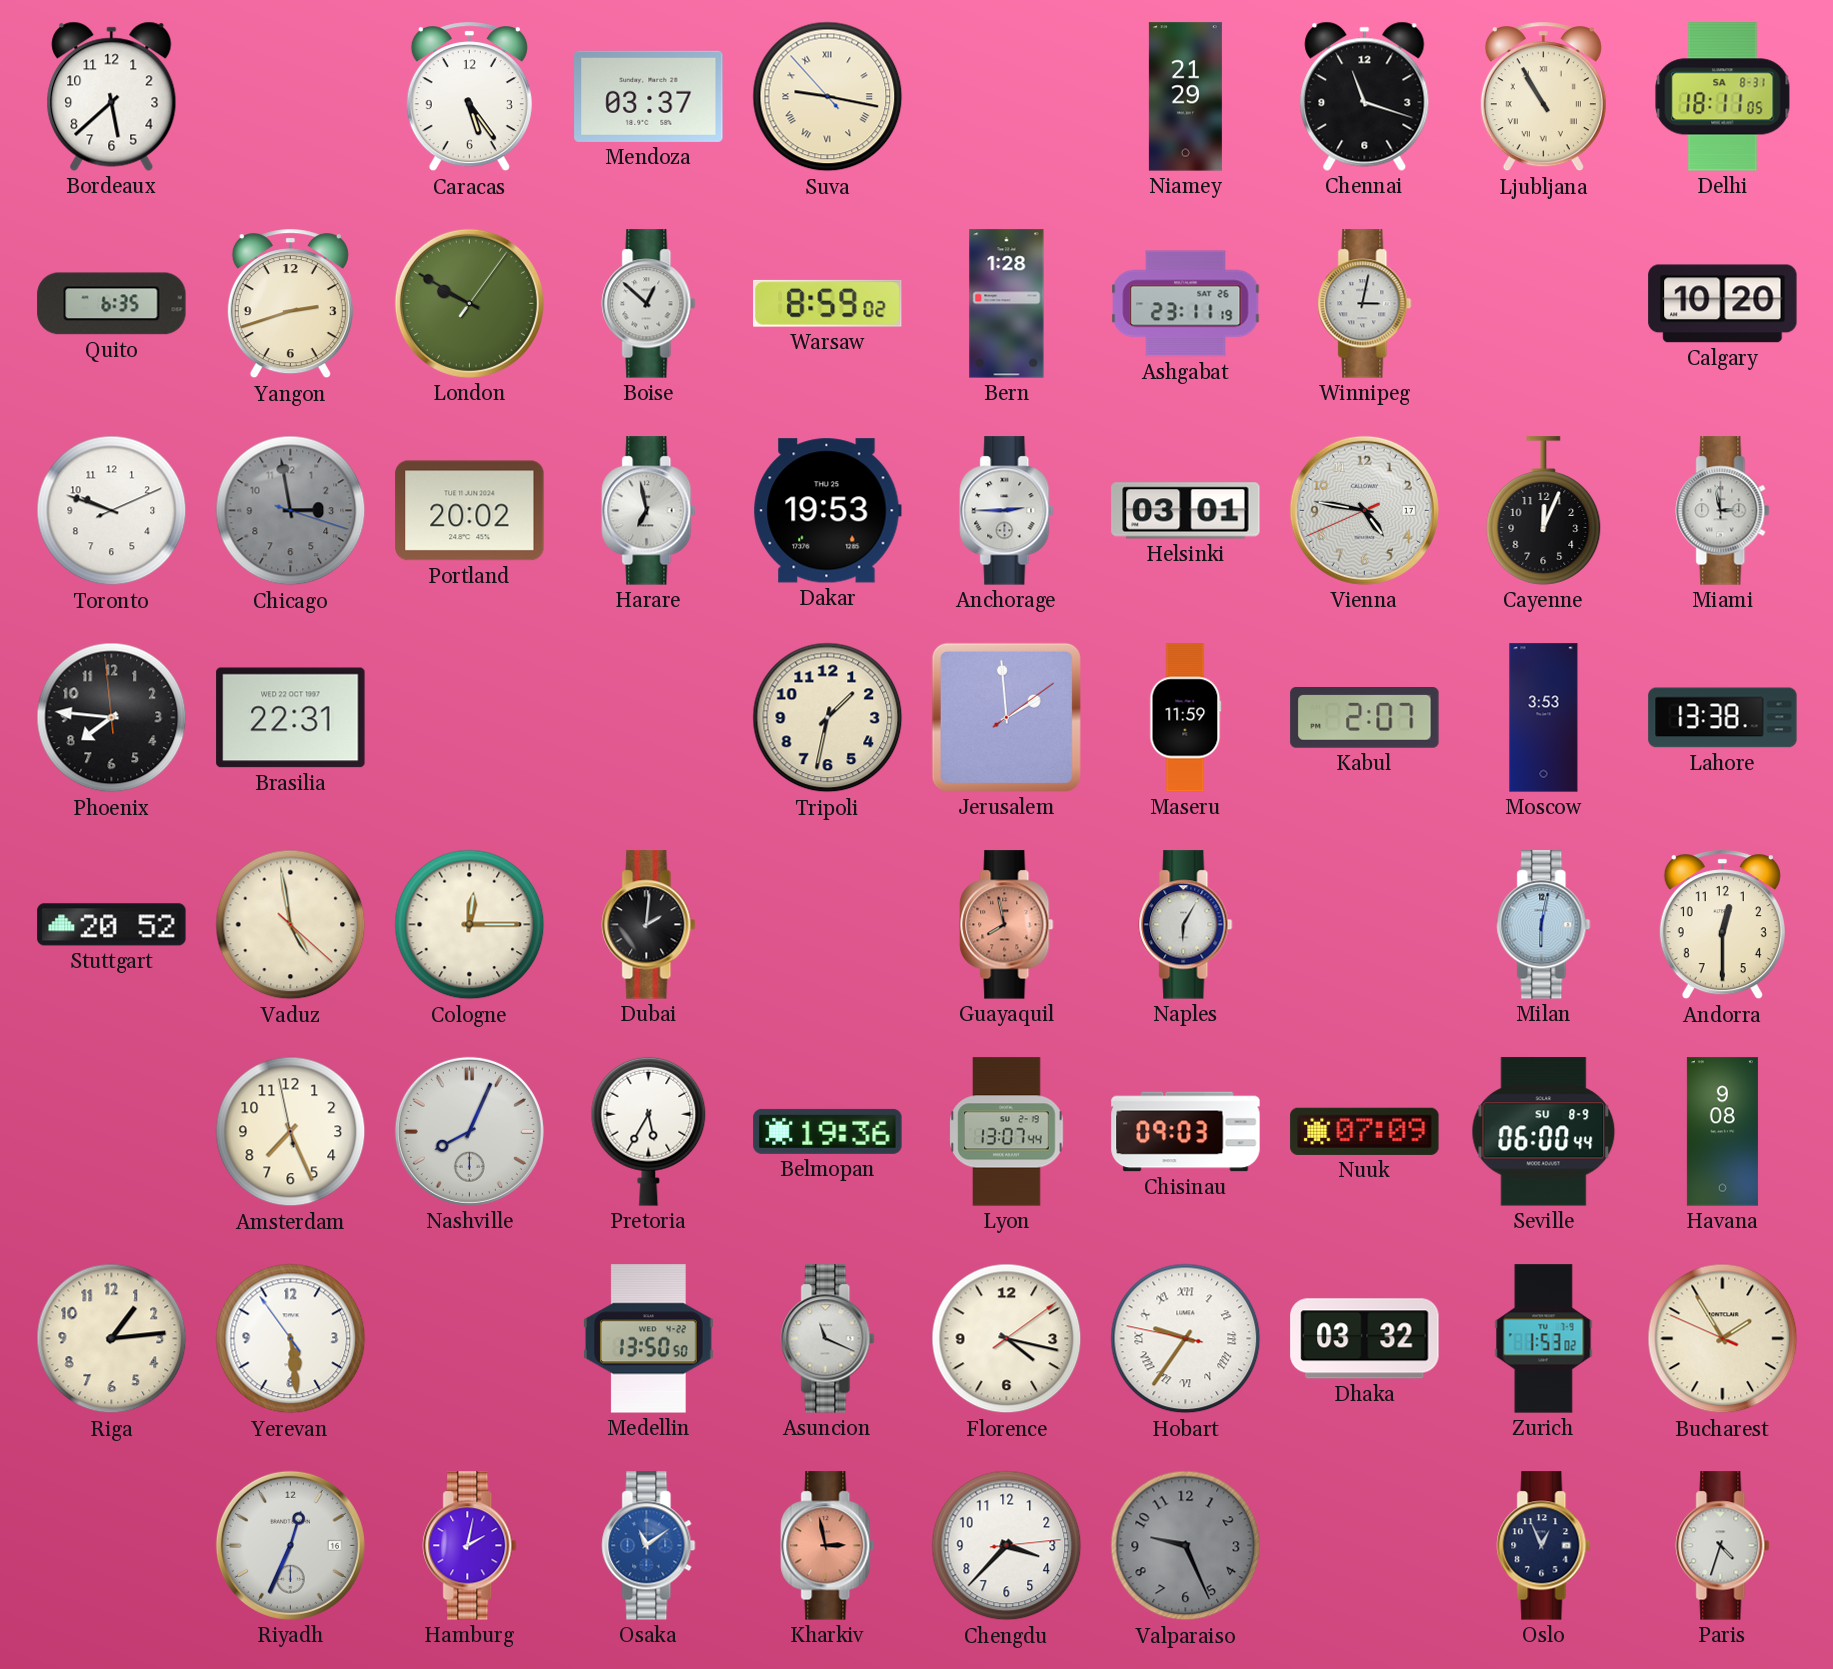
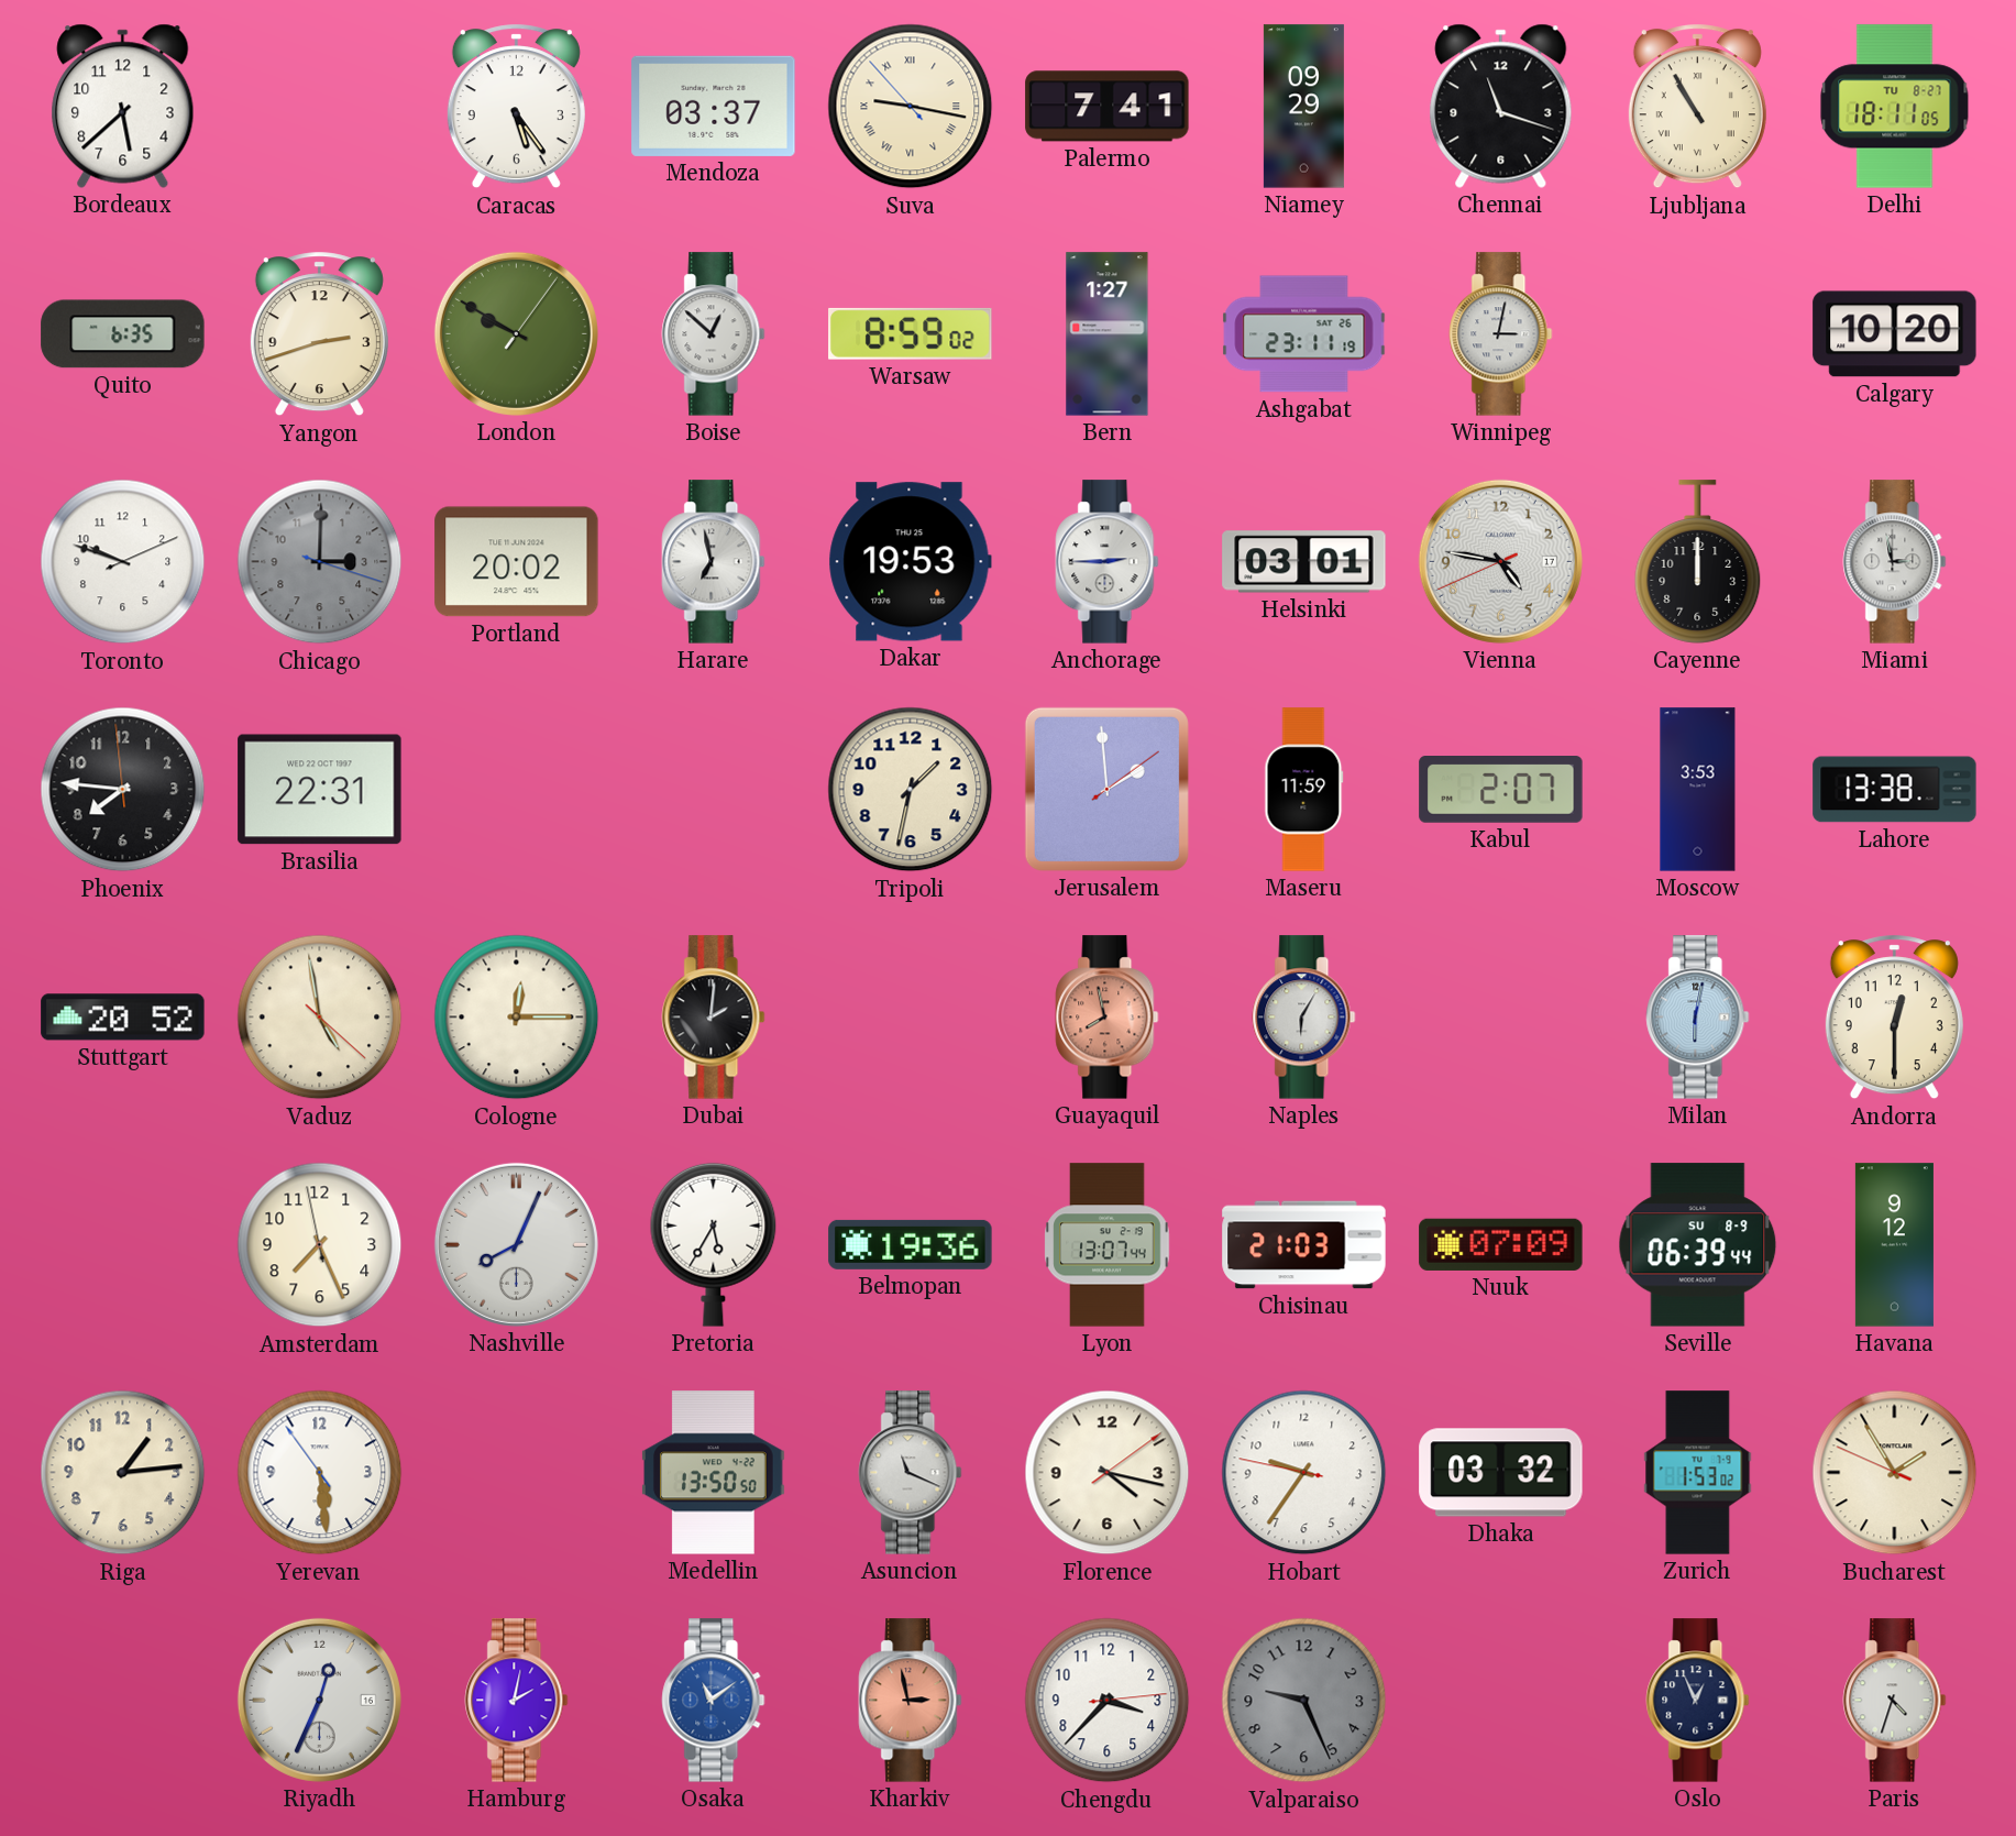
Palermo: none -> 7:41 (1108, 107)
Niamey: 21:29 -> 09:29 (1303, 107)
Delhi date: SA 8-31 -> TU 8-27 (1895, 107)
Bern: 1:28 -> 1:27 (1108, 334)
Chicago: 2:58 -> 3:00 (320, 562)
Cayenne: 12:04 -> 12:00 (1698, 562)
Chisinau: 09:03 -> 21:03 (1304, 1245)
Seville: 06:00 -> 06:39 (1698, 1245)
Havana: 9:08 -> 9:12 (1894, 1245)
Hobart numerals: Roman -> Arabic (1304, 1473)
